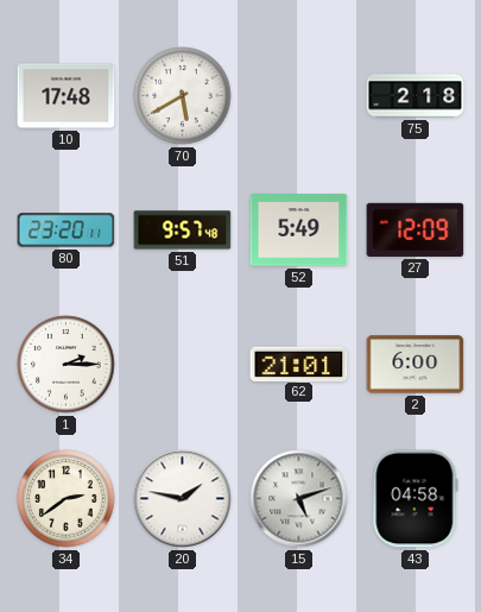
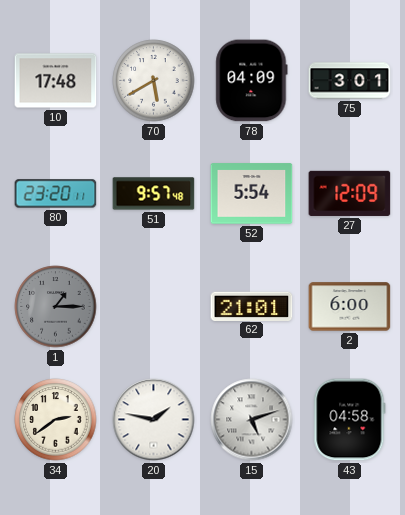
78: none -> 04:09 (252, 81)
75: 2:18 -> 3:01 (350, 81)
52: 5:49 -> 5:54 (252, 194)
1: 2:15 -> 1:15 (56, 307)
1 dial: white -> grey (56, 307)
